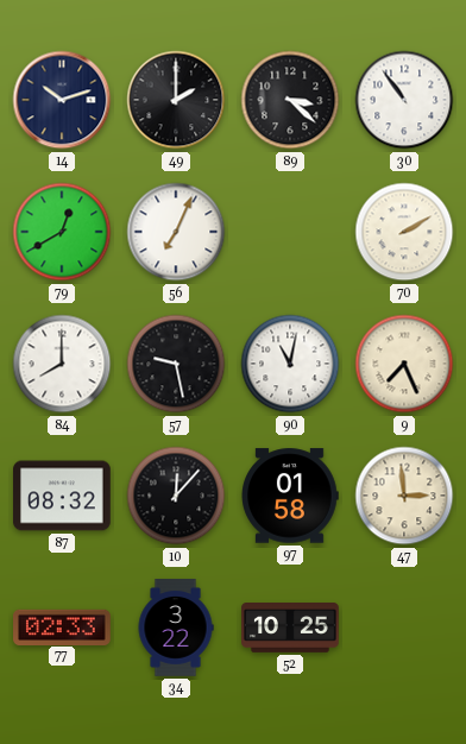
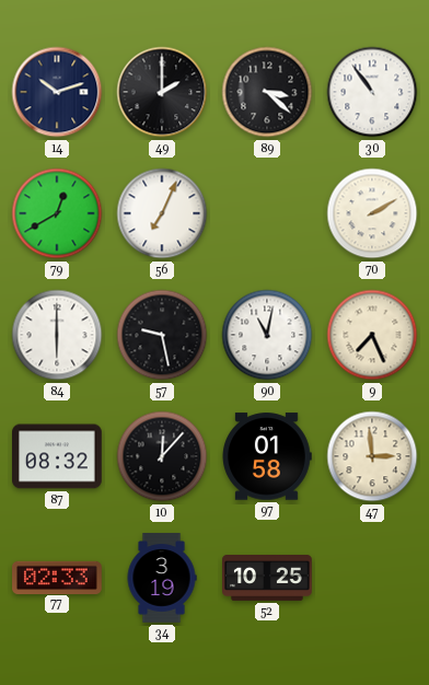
84: 8:00 -> 6:00 (57, 335)
34: 3:22 -> 3:19 (162, 578)
